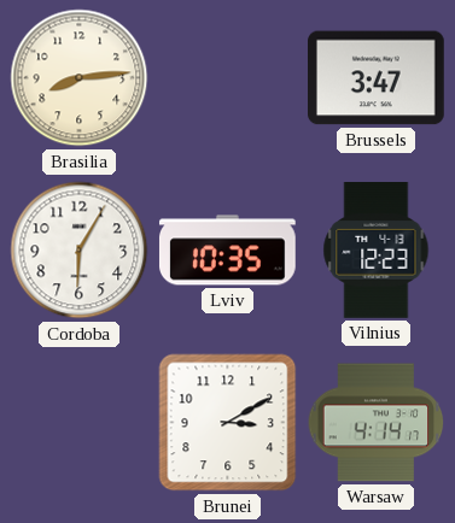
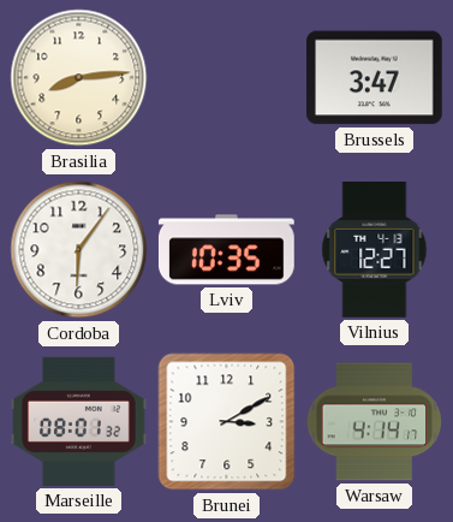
Cordoba: 6:05 -> 6:06 (79, 250)
Vilnius: 12:23 -> 12:27 (375, 250)
Marseille: none -> 08:01 (79, 421)
